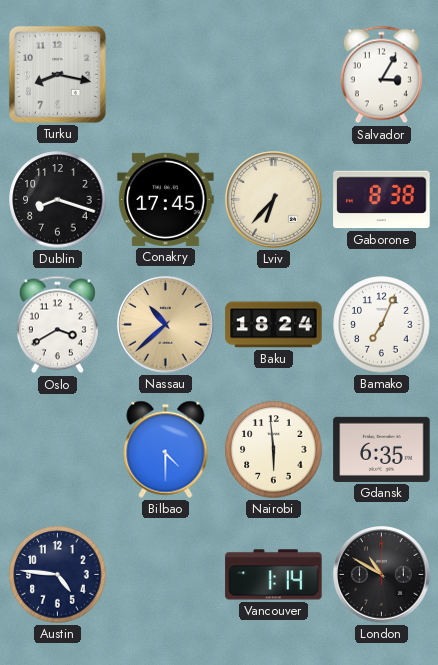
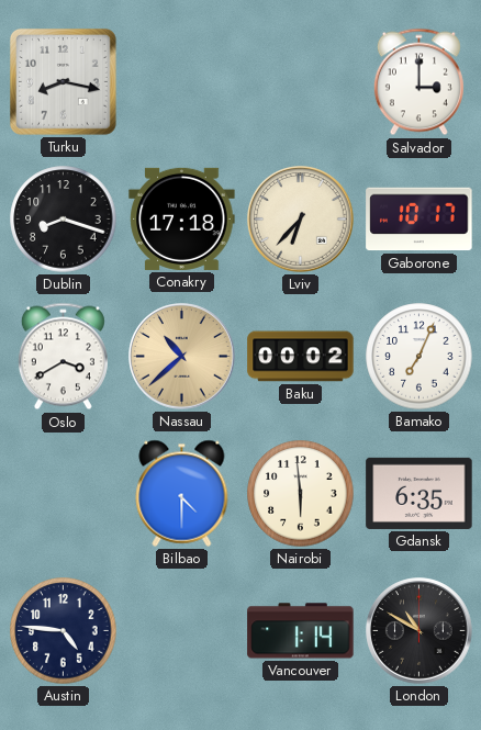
Salvador: 3:05 -> 3:00 (418, 82)
Conakry: 17:45 -> 17:18 (182, 218)
Gaborone: 8:38 -> 10:17 (420, 220)
Baku: 18:24 -> 00:02 (301, 357)
